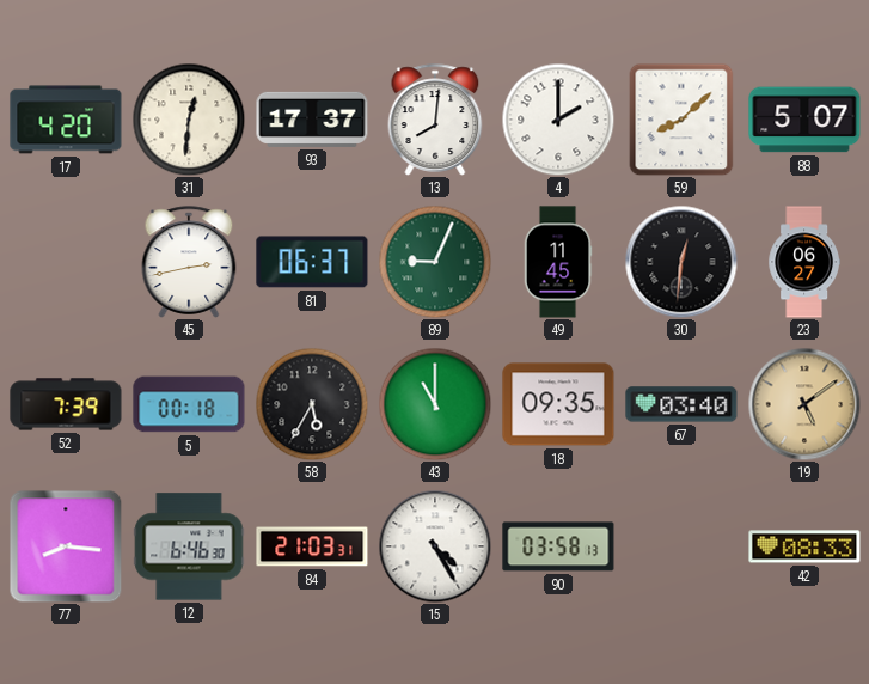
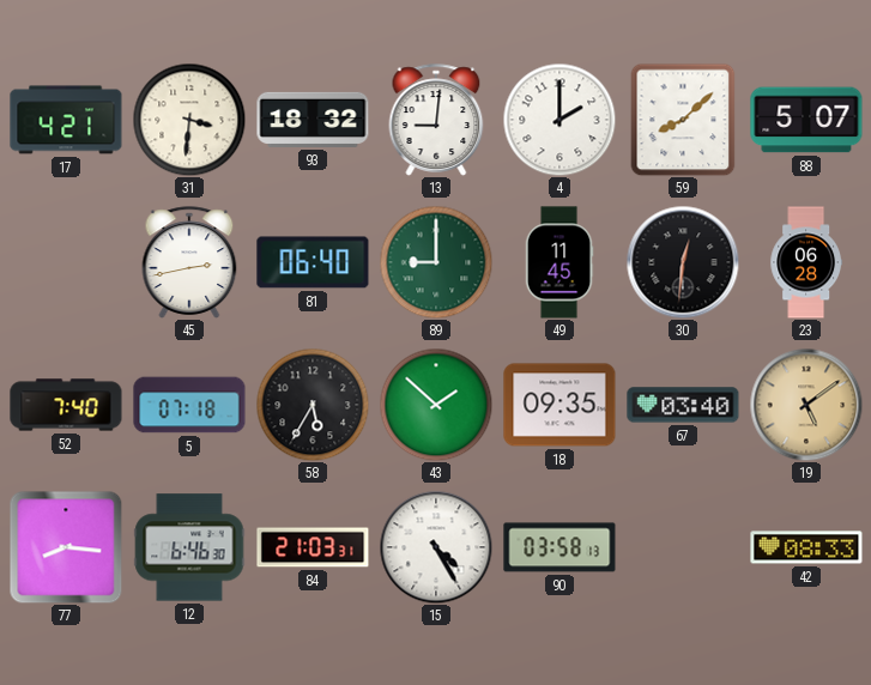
17: 4:20 -> 4:21 (66, 120)
31: 12:31 -> 3:31 (189, 120)
93: 17:37 -> 18:32 (313, 120)
13: 8:01 -> 9:01 (436, 120)
81: 06:37 -> 06:40 (313, 262)
89: 9:04 -> 9:00 (436, 262)
23: 06:27 -> 06:28 (805, 262)
52: 7:39 -> 7:40 (66, 405)
5: 00:18 -> 07:18 (189, 405)
43: 11:00 -> 1:52 (436, 405)
